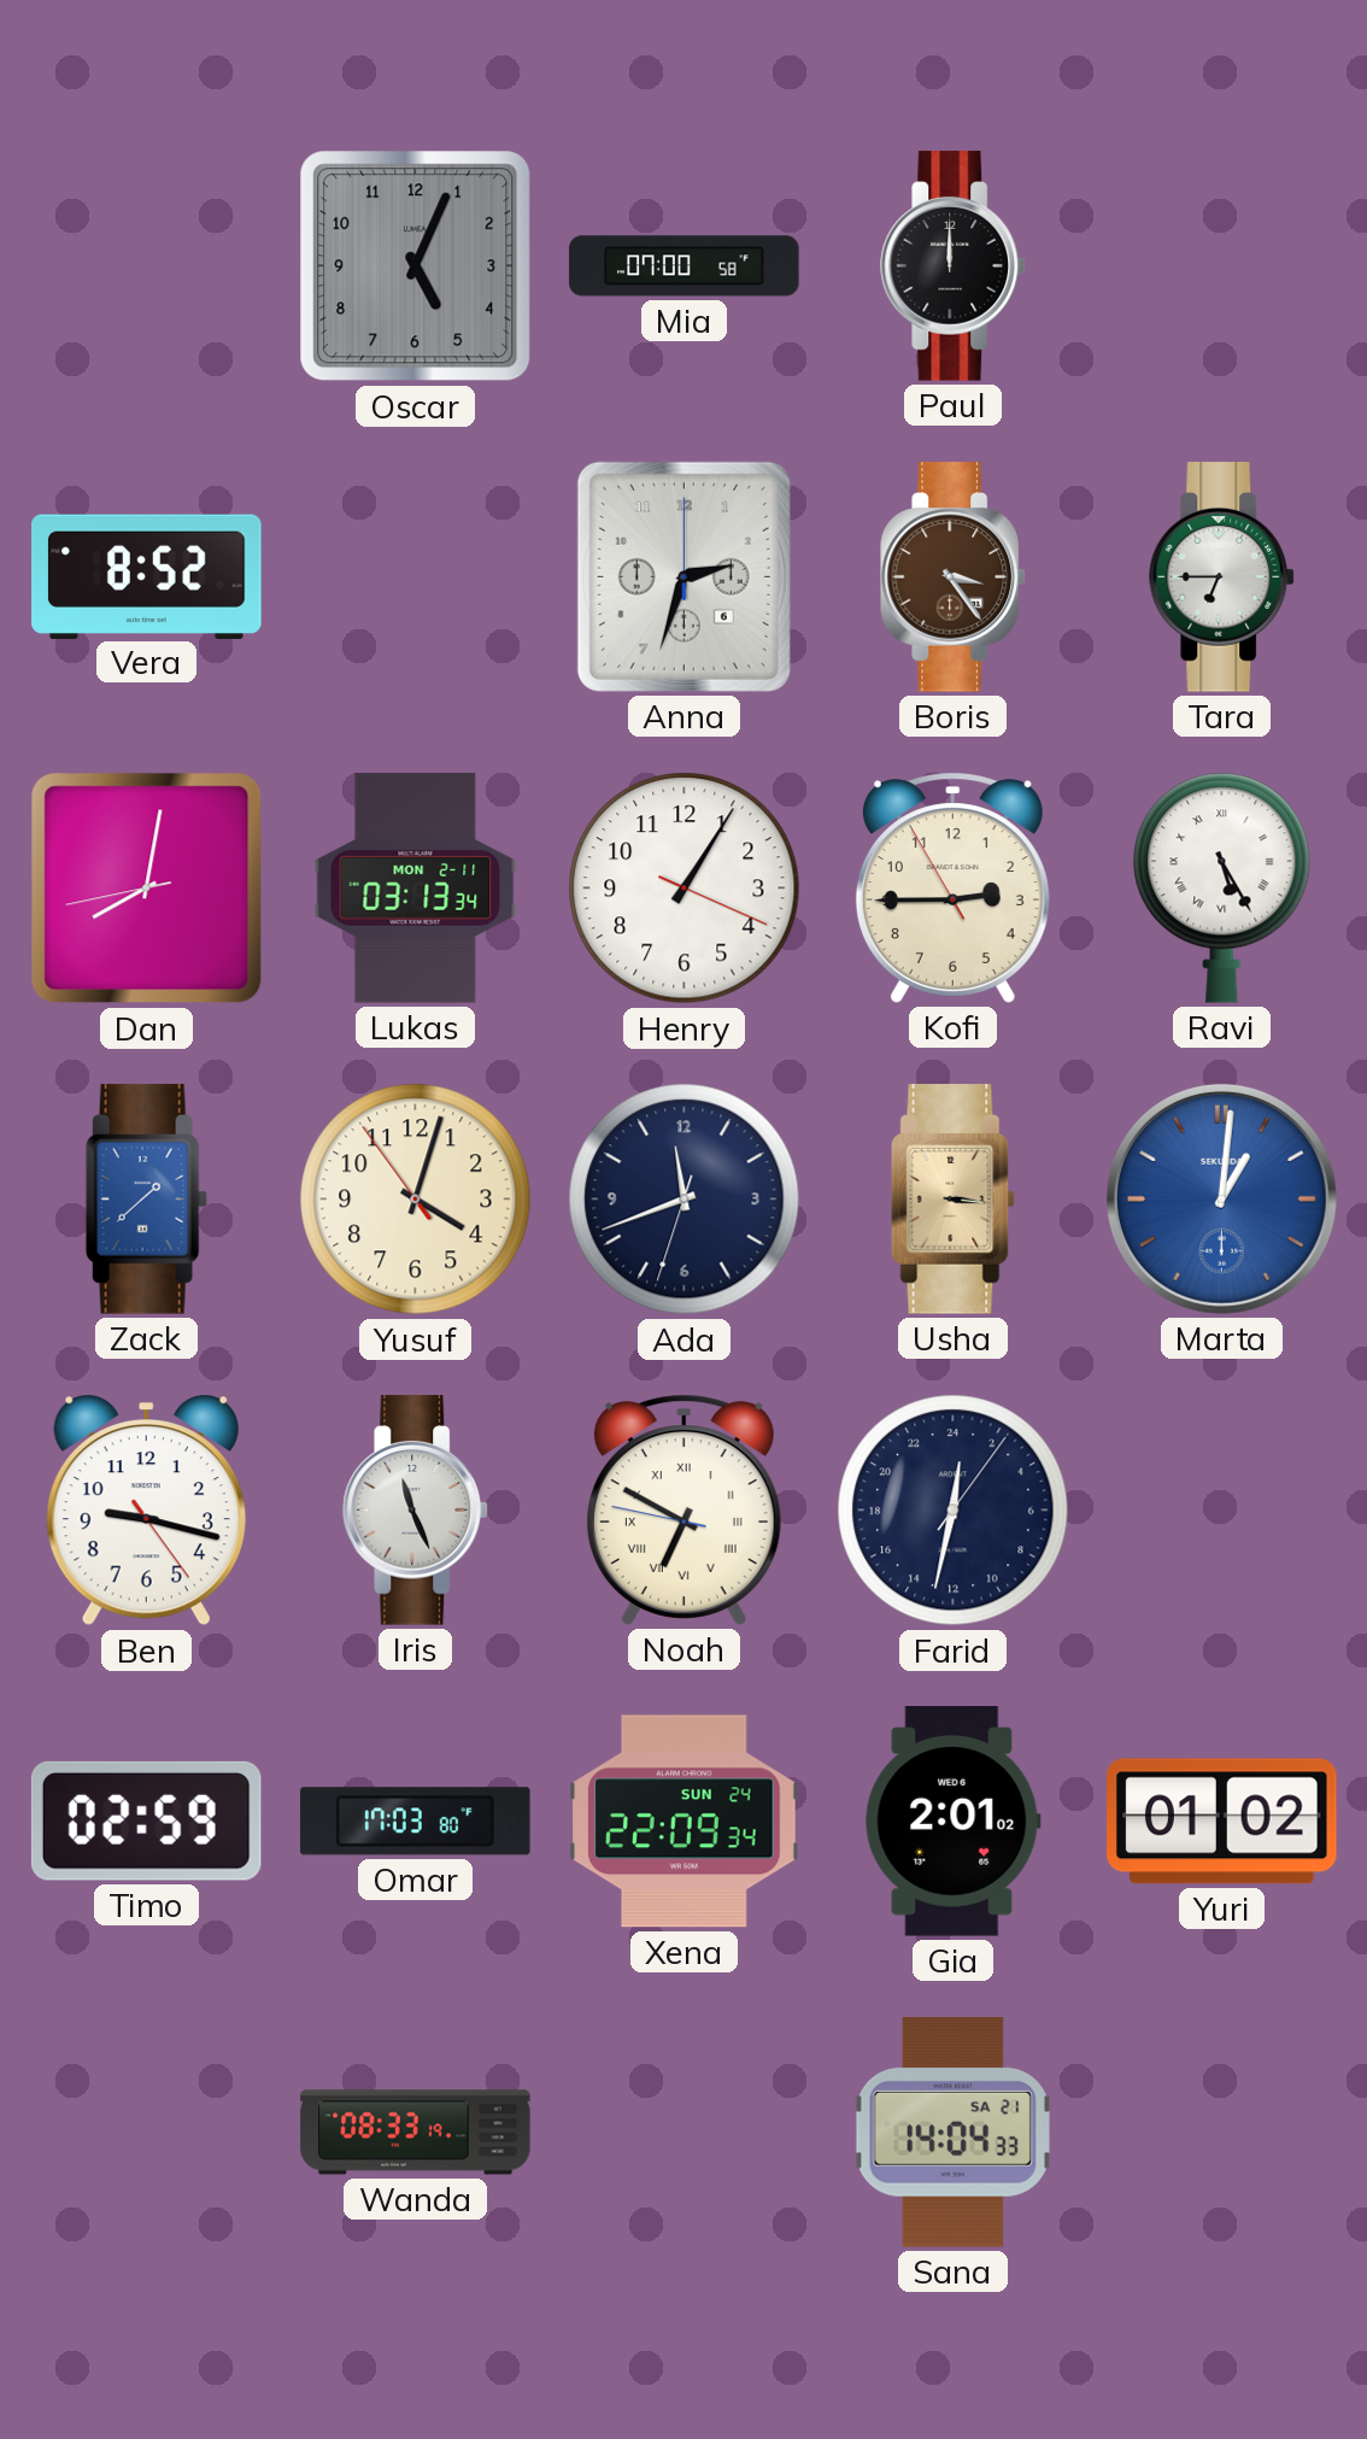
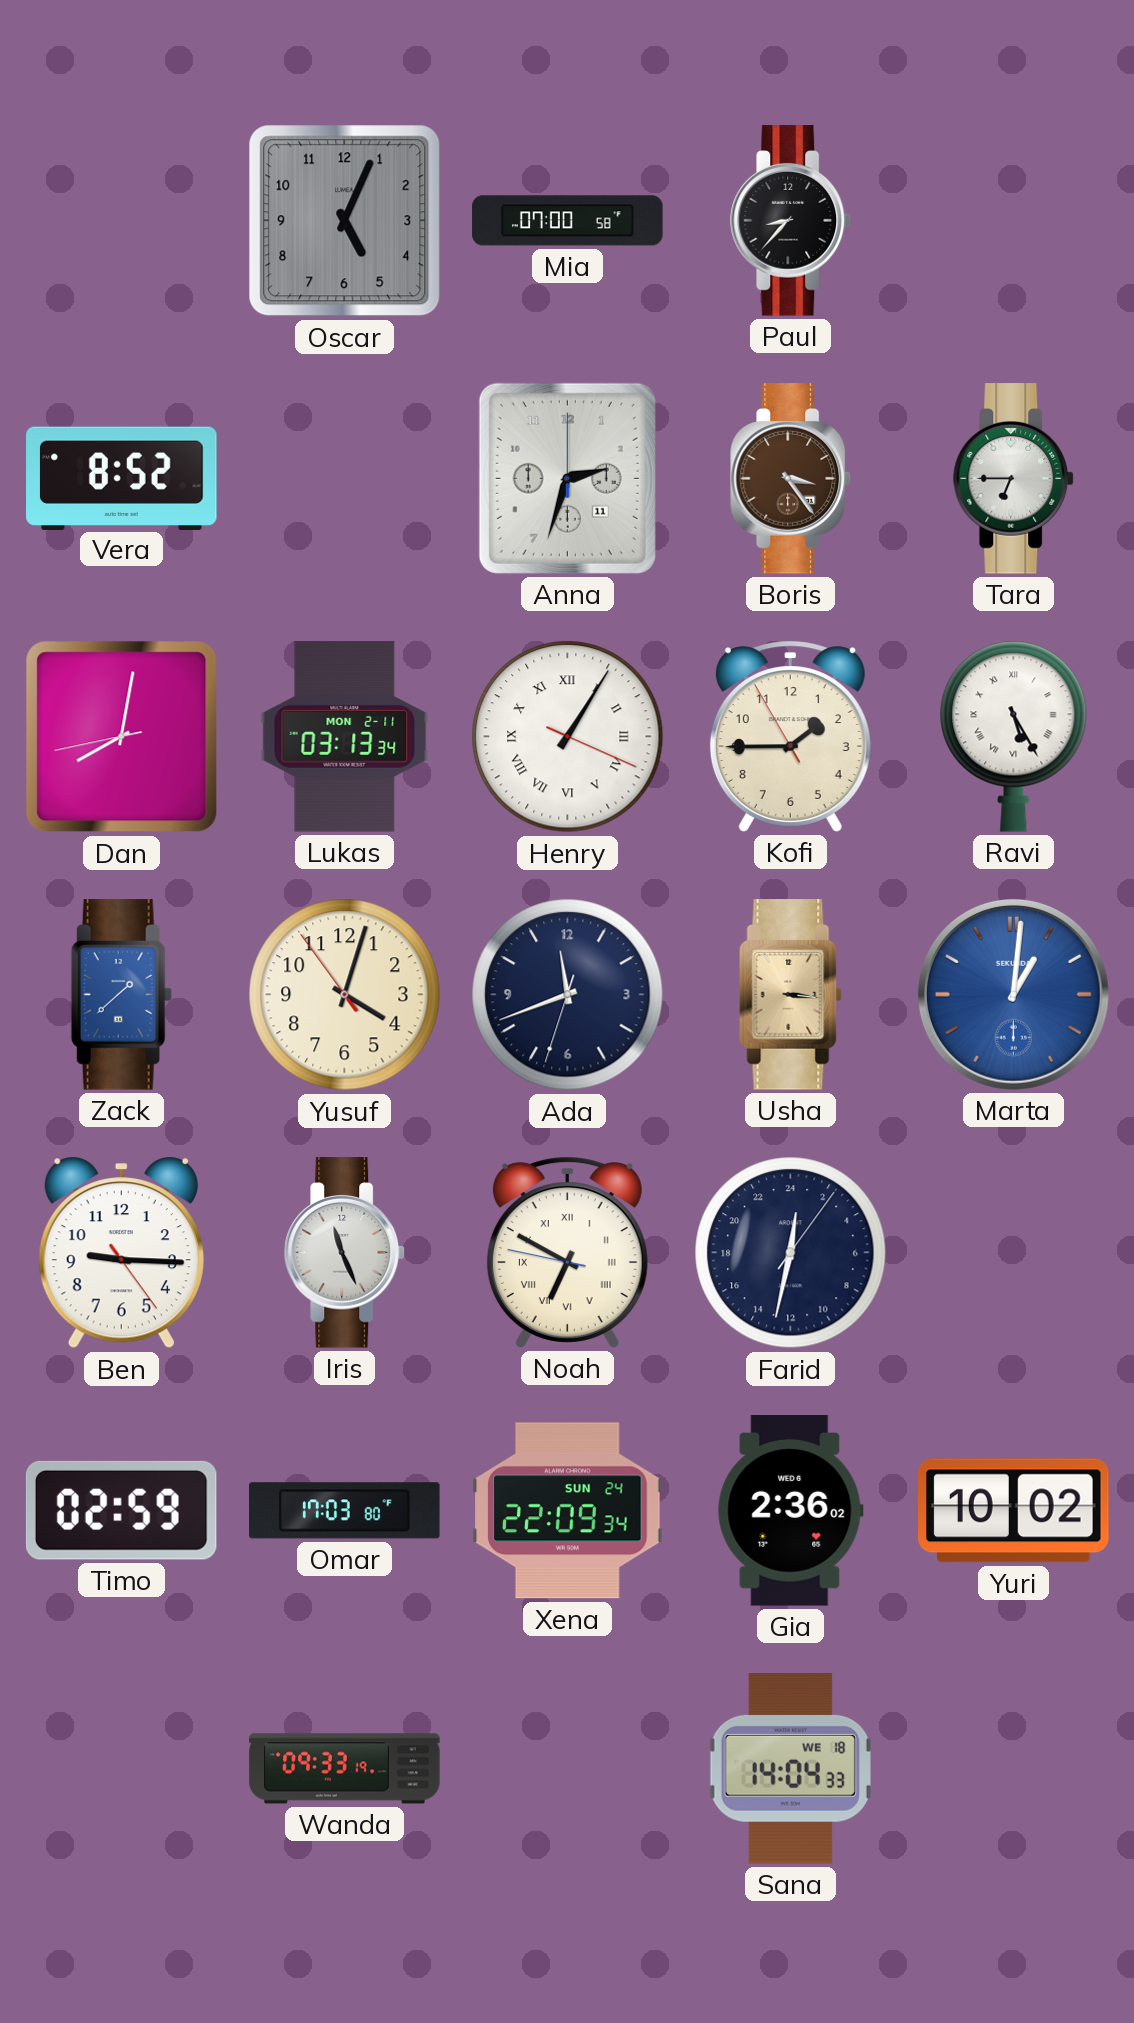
Paul: 12:00 -> 8:37 (791, 221)
Anna date: 6 -> 11 (567, 478)
Henry numerals: Arabic -> Roman (568, 737)
Kofi: 2:44 -> 1:44 (790, 736)
Ben: 9:17 -> 9:15 (121, 1253)
Gia: 2:01 -> 2:36 (790, 1511)
Yuri: 01:02 -> 10:02 (1014, 1511)
Wanda: 08:33 -> 09:33 (345, 1769)
Sana date: SA 21 -> WE 18 (790, 1769)
